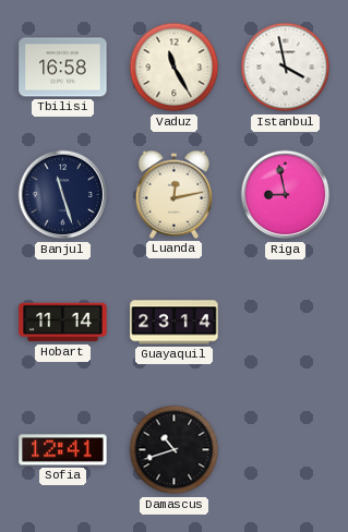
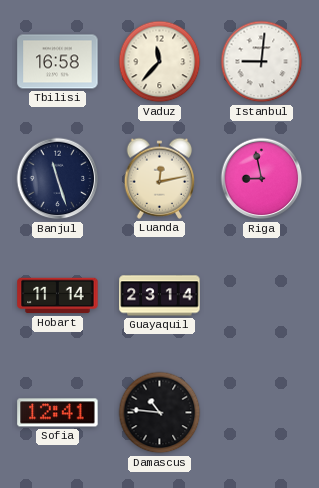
Vaduz: 11:25 -> 11:37 (160, 62)
Istanbul: 3:58 -> 9:01 (262, 62)
Damascus: 10:42 -> 10:46 (160, 413)
